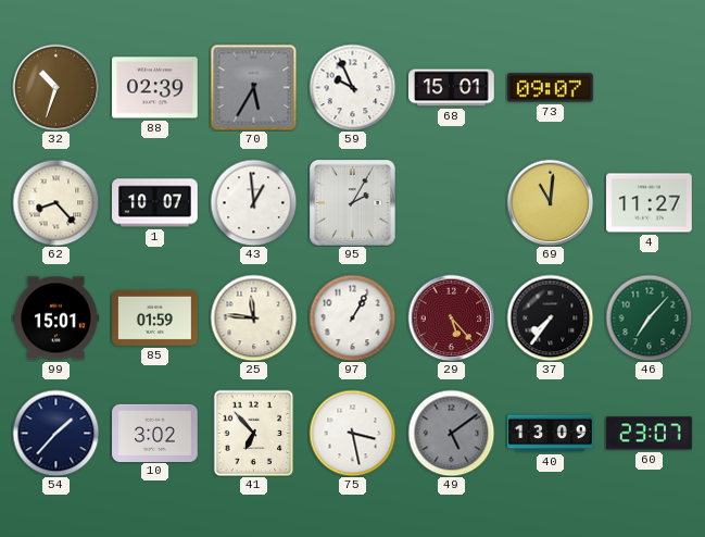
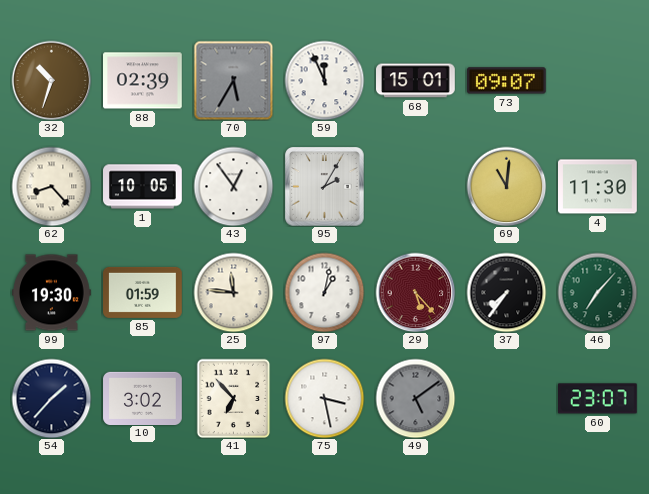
59: 9:56 -> 11:56 (324, 80)
1: 10:07 -> 10:05 (143, 187)
43: 12:59 -> 12:54 (233, 186)
4: 11:27 -> 11:30 (598, 187)
99: 15:01 -> 19:30 (52, 293)
97: 1:05 -> 1:02 (324, 292)
40: 13:09 -> none (551, 434)
